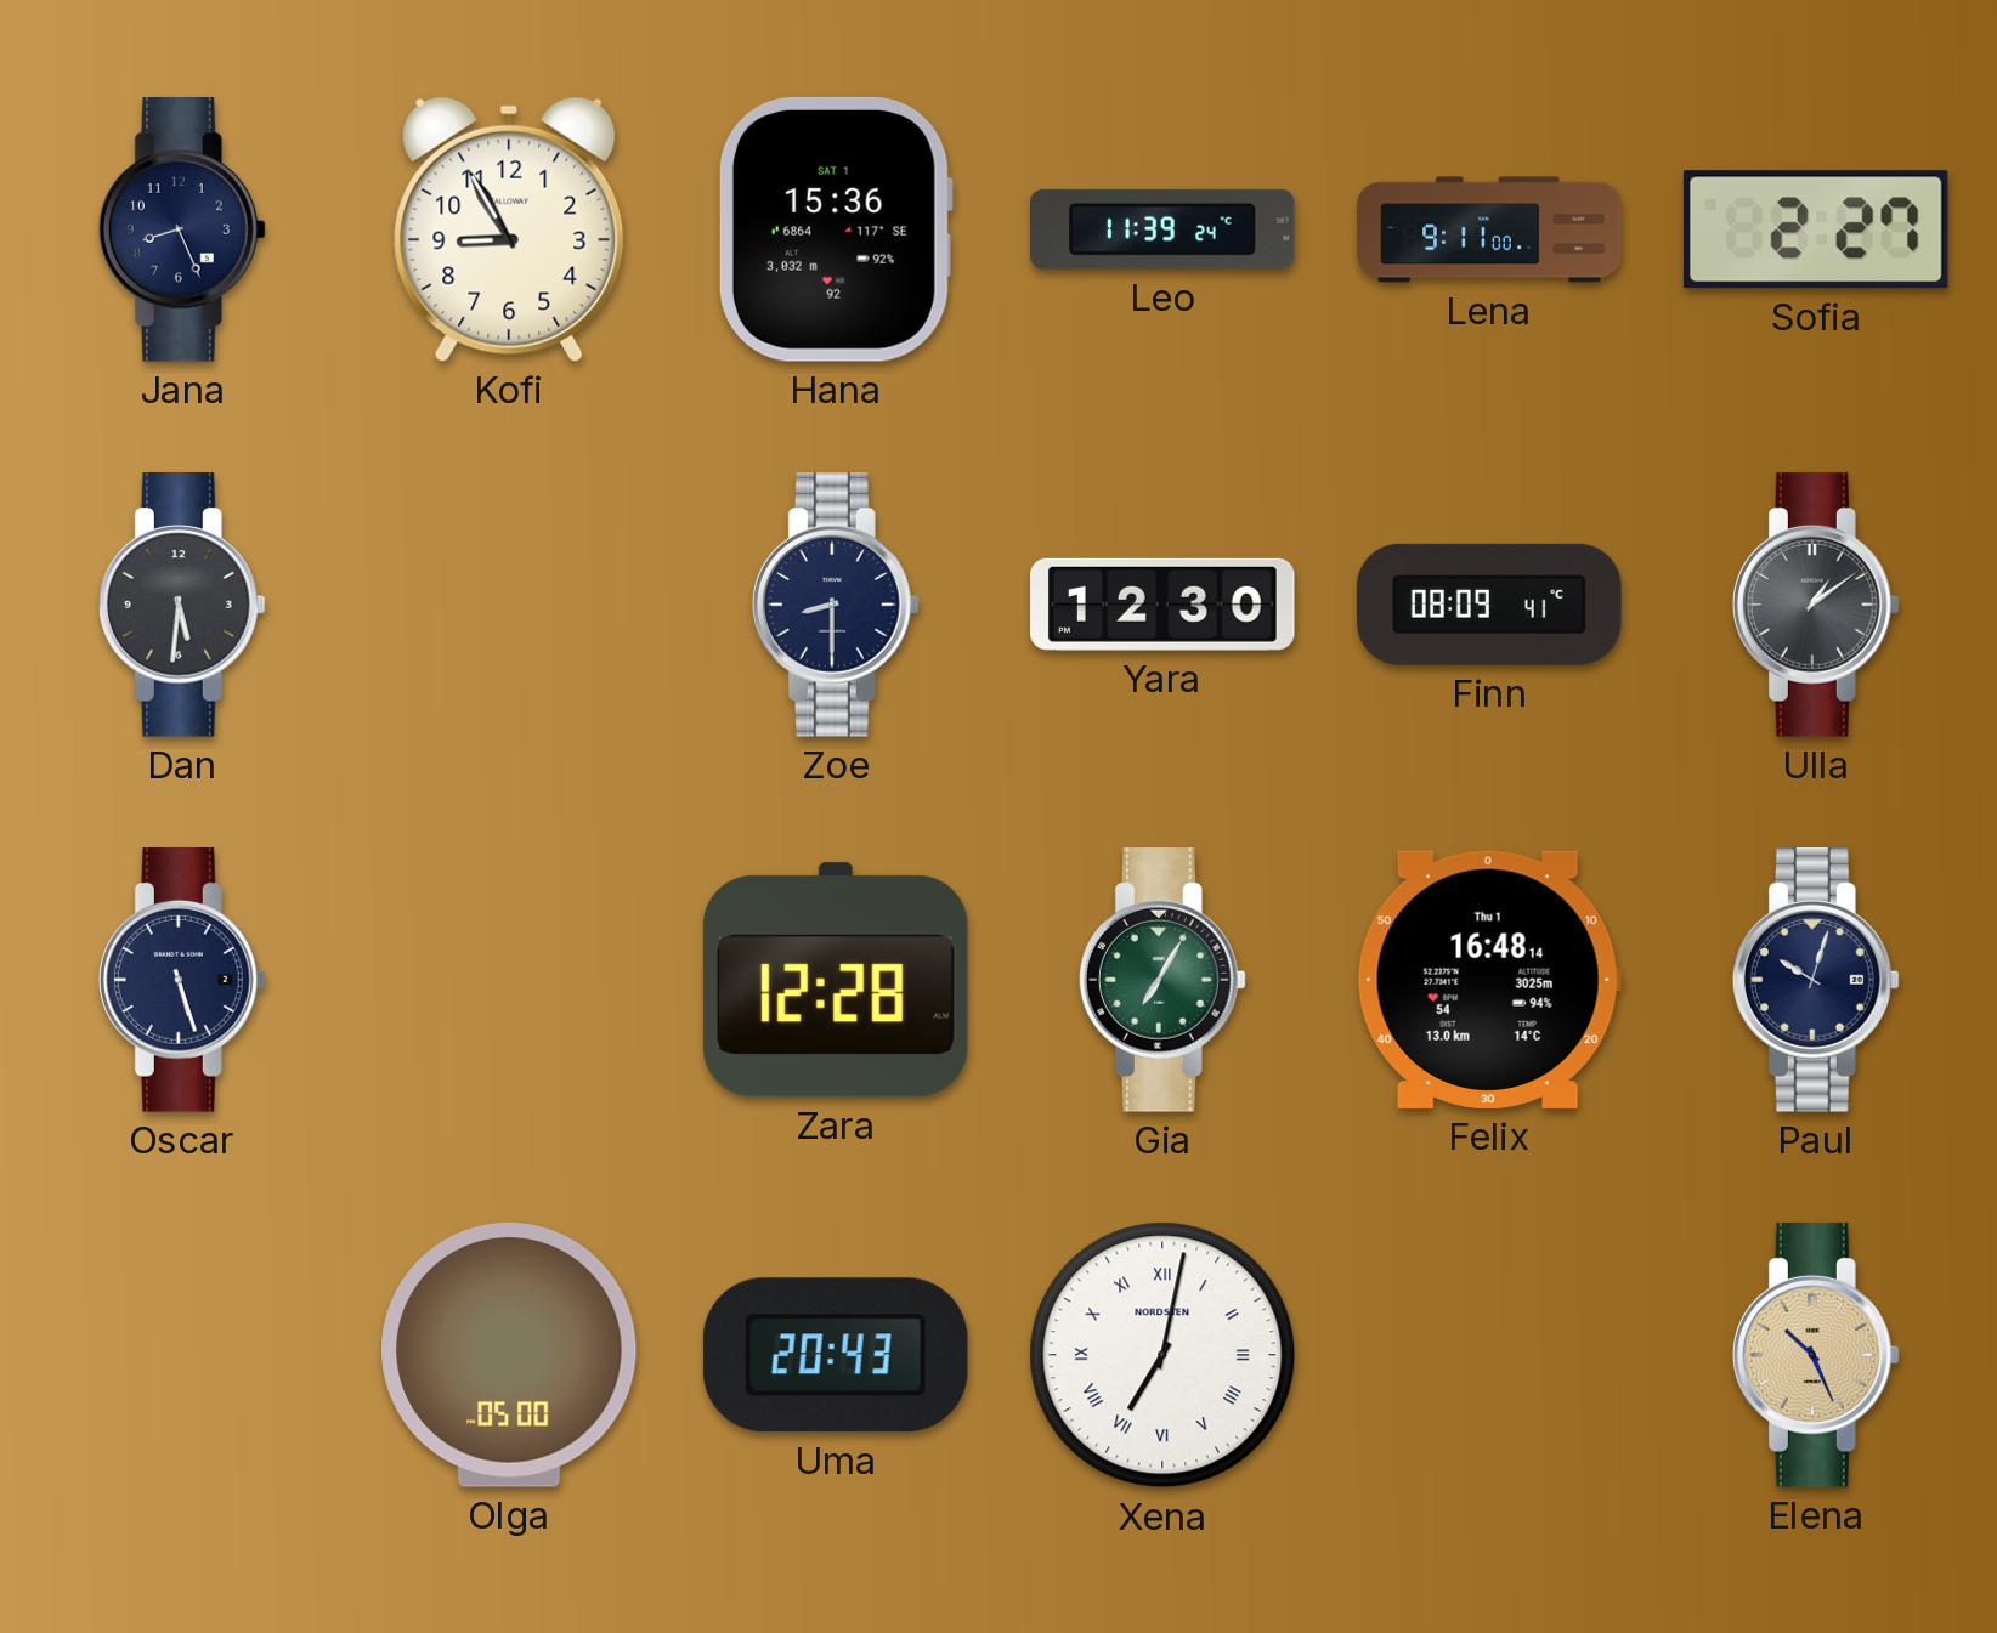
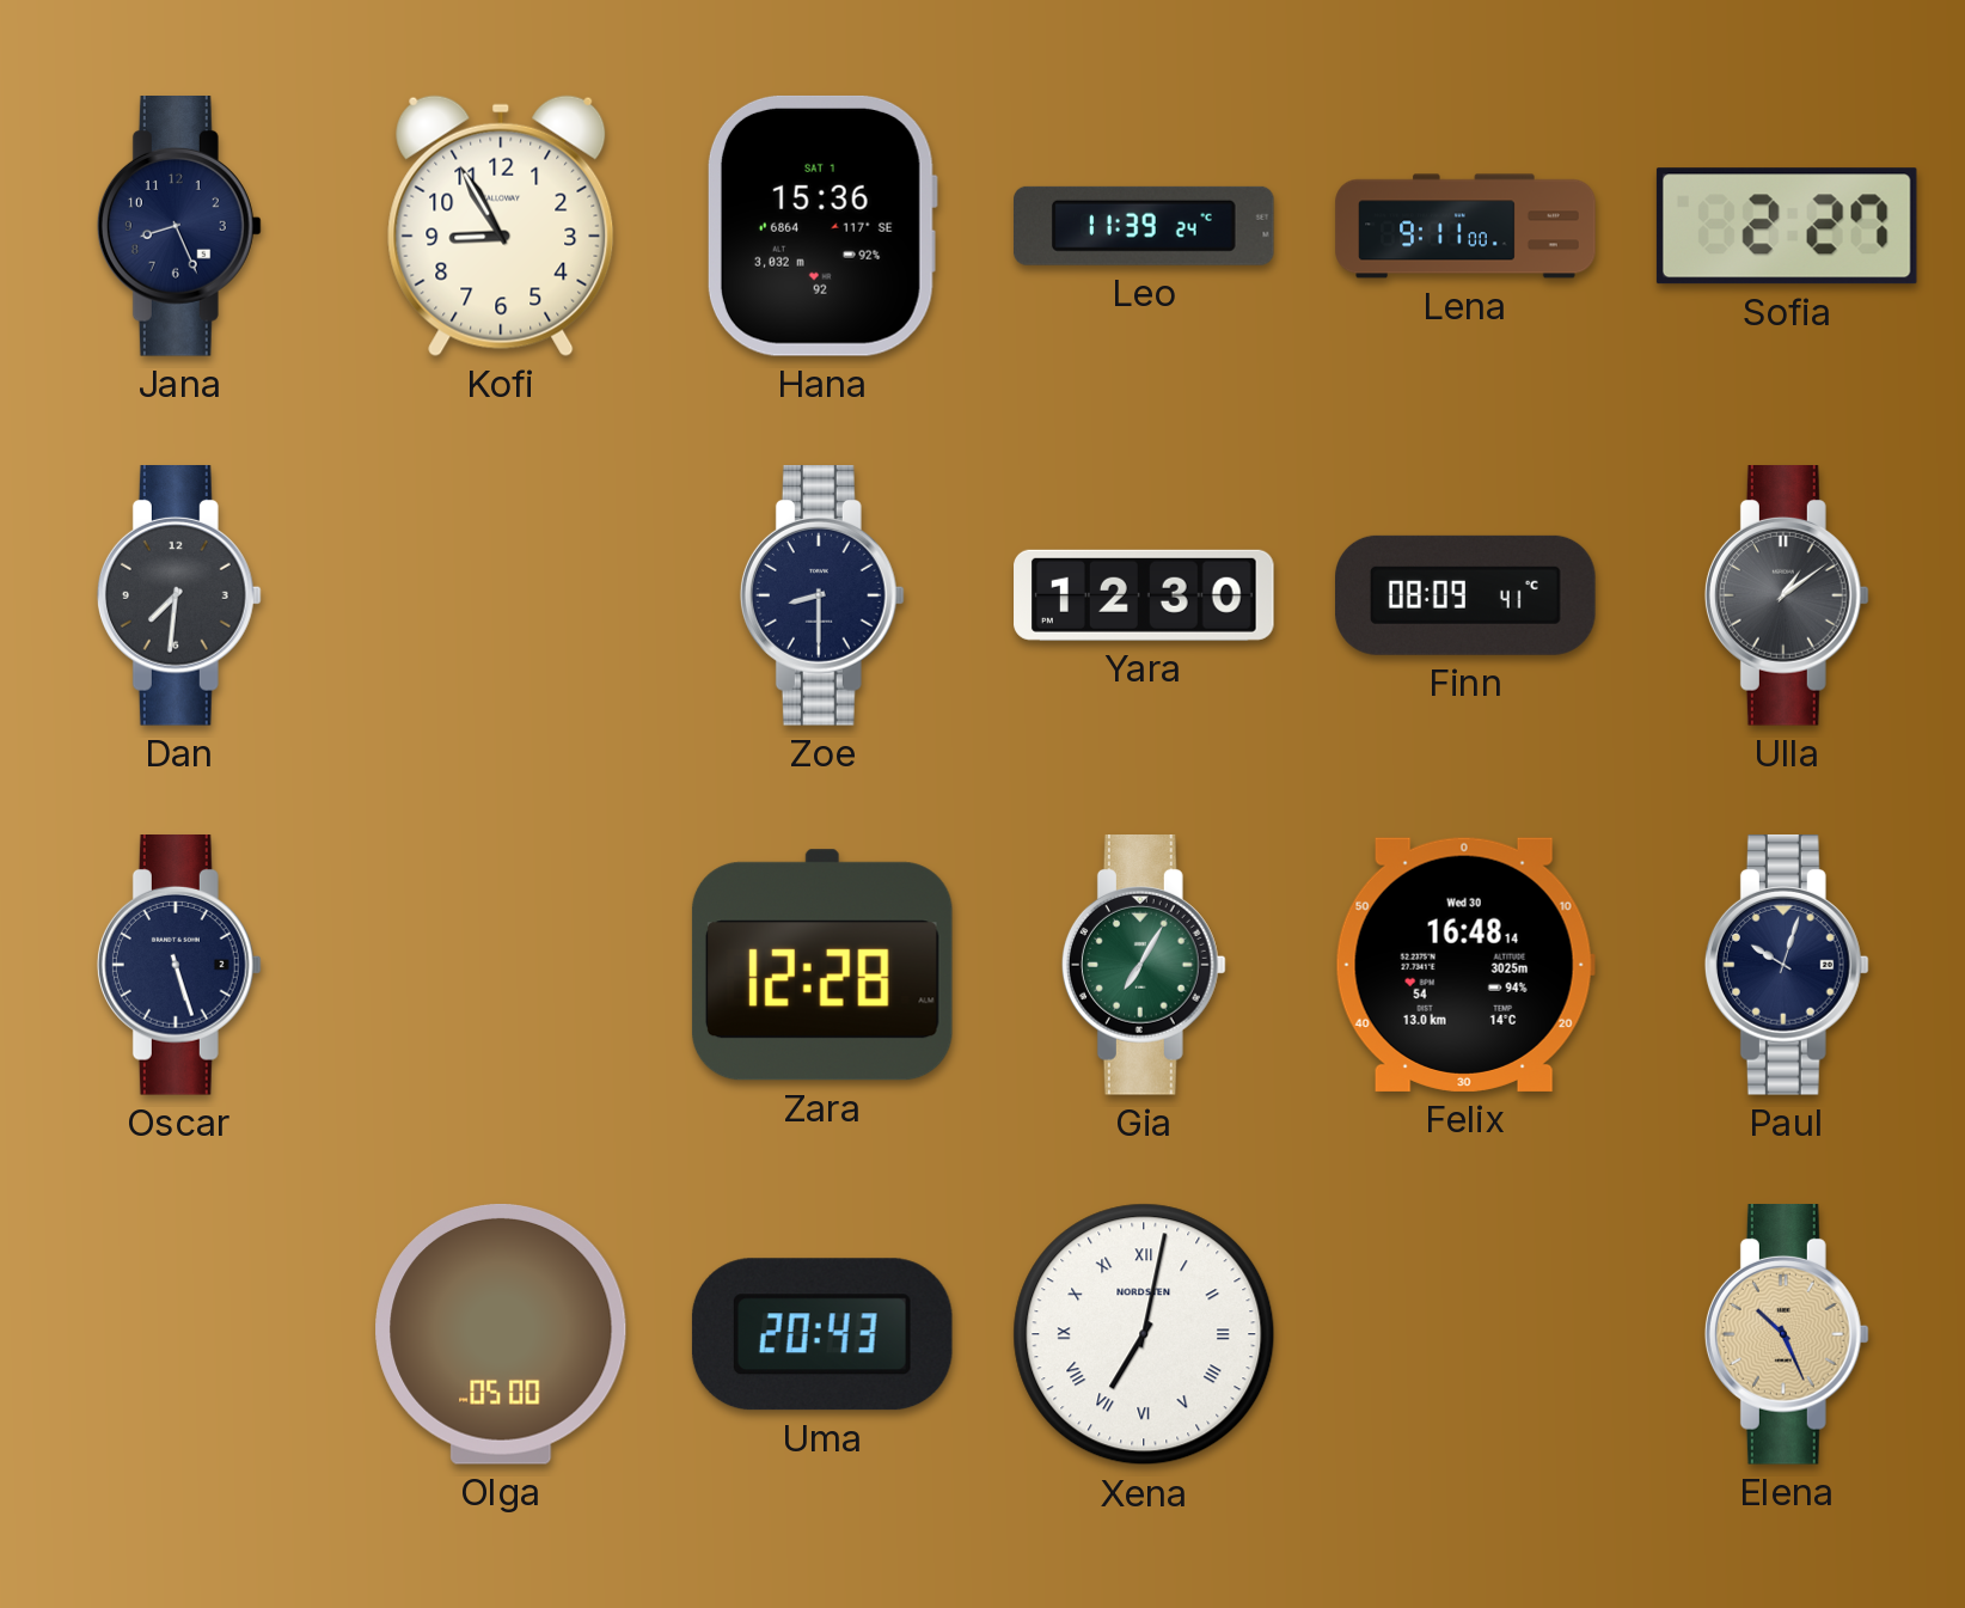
Dan: 5:31 -> 7:31 (179, 595)
Felix date: Thu 1 -> Wed 30 (1465, 965)
